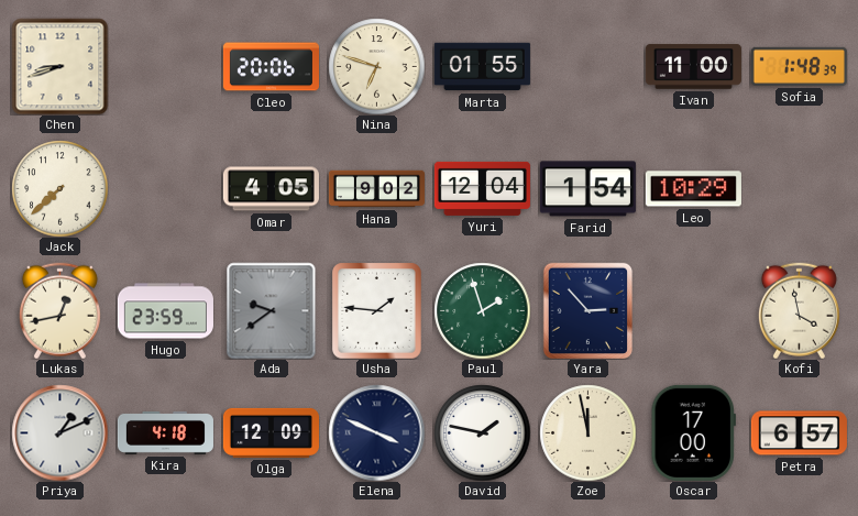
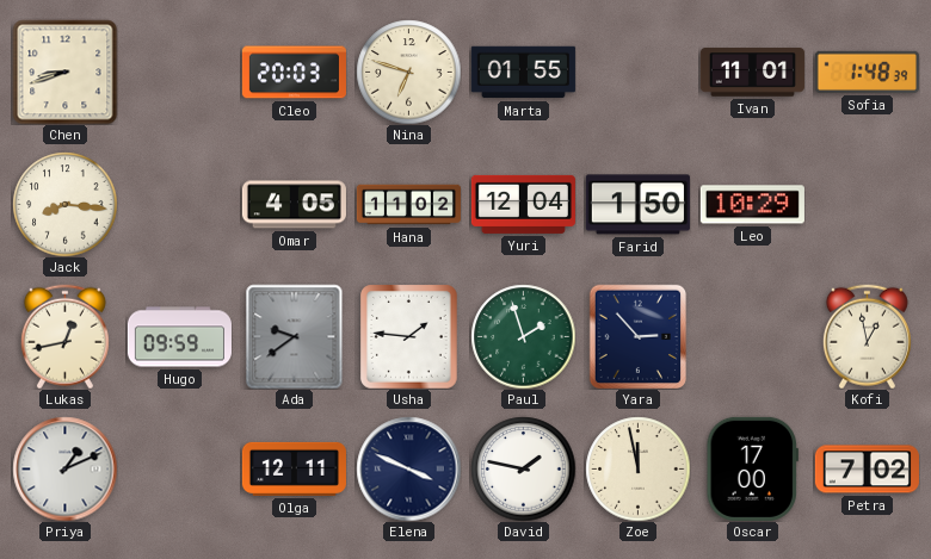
Cleo: 20:06 -> 20:03 (294, 73)
Ivan: 11:00 -> 11:01 (752, 73)
Jack: 7:38 -> 8:16 (64, 204)
Hana: 9:02 -> 11:02 (408, 205)
Farid: 1:54 -> 1:50 (637, 205)
Hugo: 23:59 -> 09:59 (179, 337)
Kofi: 3:58 -> 12:58 (867, 336)
Kira: 4:18 -> none (165, 432)
Olga: 12:09 -> 12:11 (294, 468)
Petra: 6:57 -> 7:02 (867, 470)
